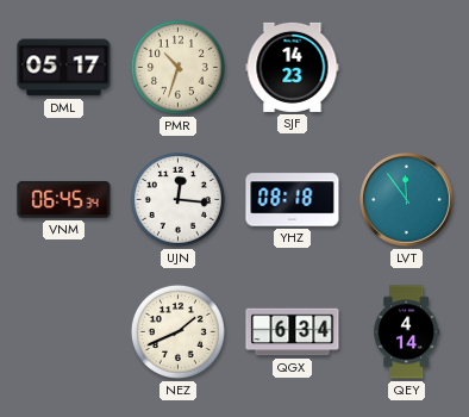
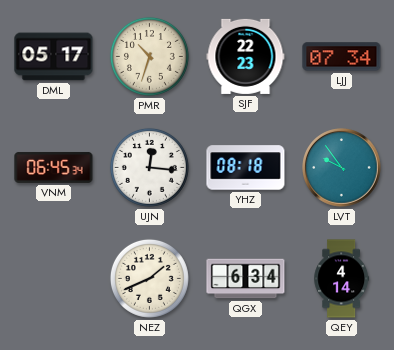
SJF: 14:23 -> 22:23 (246, 56)
LJJ: none -> 07:34 (342, 57)
LVT: 11:54 -> 9:54 (342, 168)
